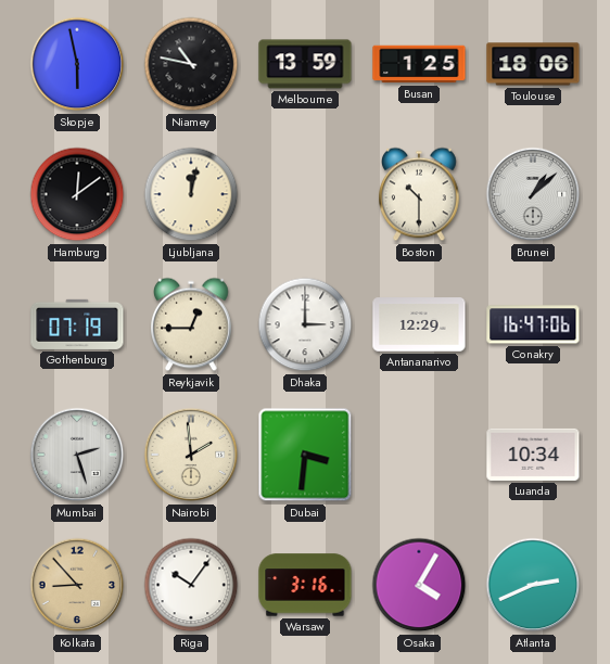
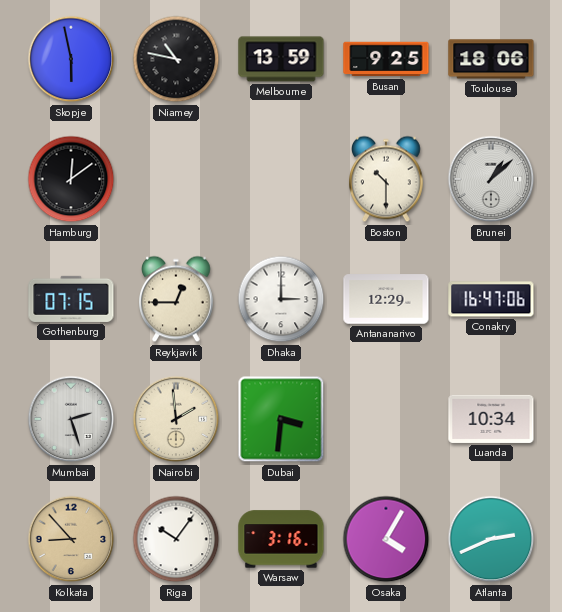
Busan: 1:25 -> 9:25 (386, 59)
Ljubljana: 12:02 -> none (191, 194)
Gothenburg: 07:19 -> 07:15 (71, 299)
